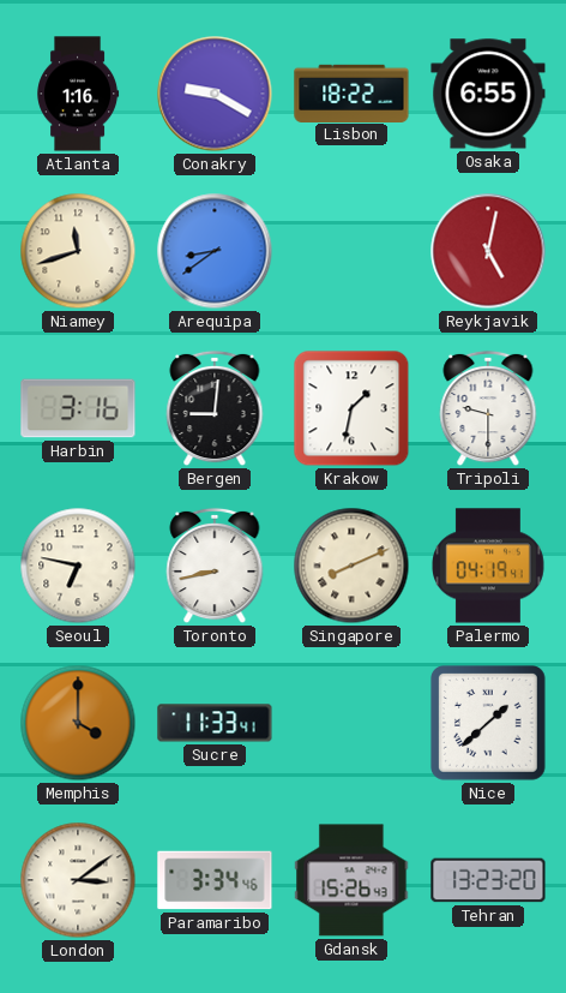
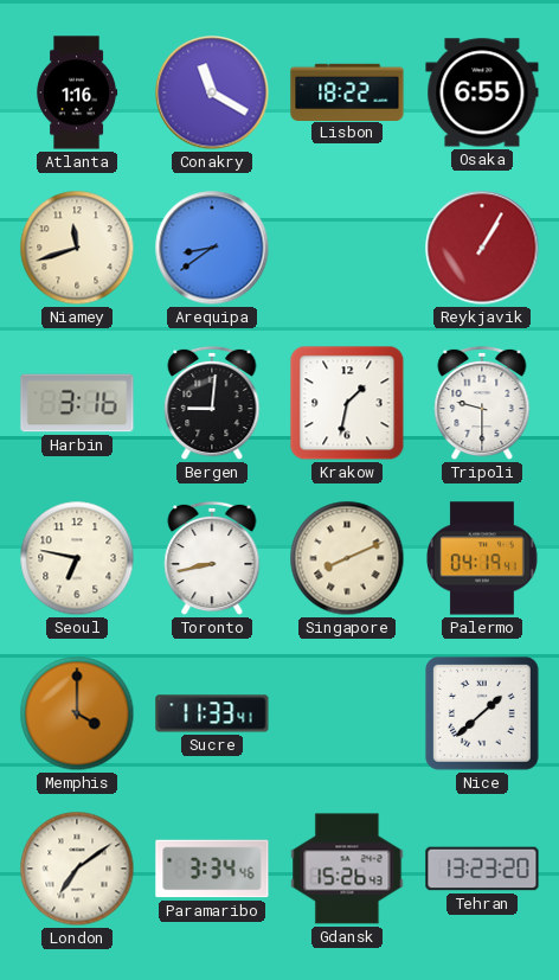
Conakry: 9:20 -> 11:20 (212, 92)
Reykjavik: 5:02 -> 1:05 (482, 248)
London: 3:09 -> 7:09 (77, 869)
